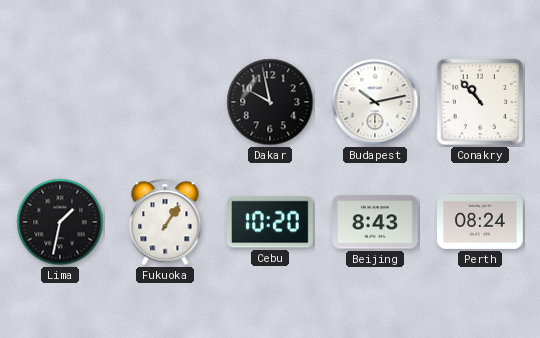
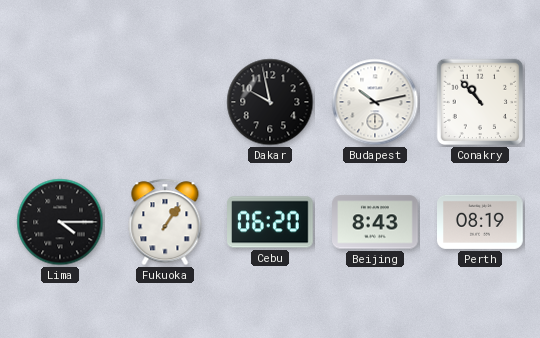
Lima: 1:32 -> 4:15 (60, 222)
Cebu: 10:20 -> 06:20 (271, 222)
Perth: 08:24 -> 08:19 (481, 222)
